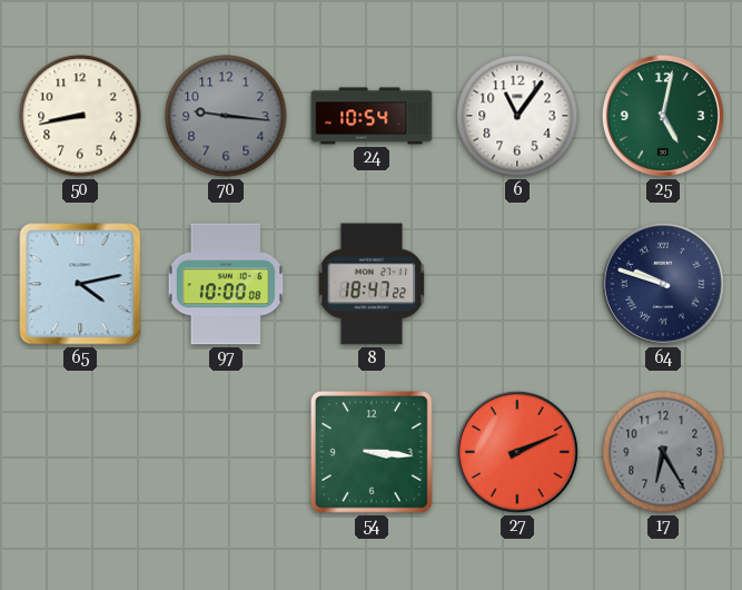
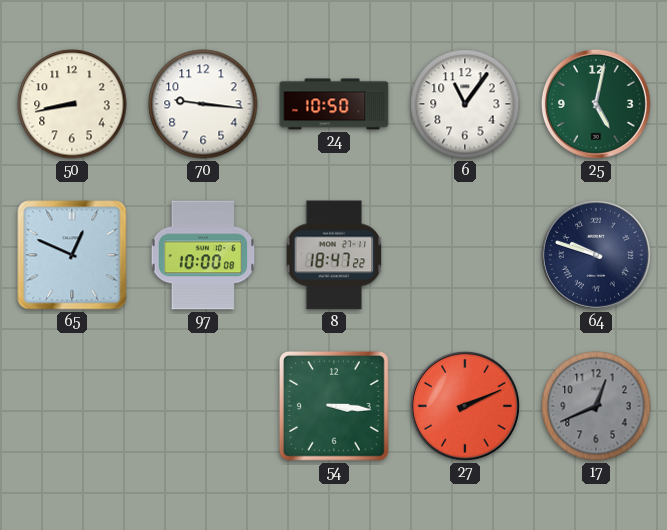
70 dial: grey -> white (203, 104)
24: 10:54 -> 10:50 (334, 104)
65: 4:13 -> 12:49 (72, 255)
17: 6:25 -> 12:41 (596, 406)
